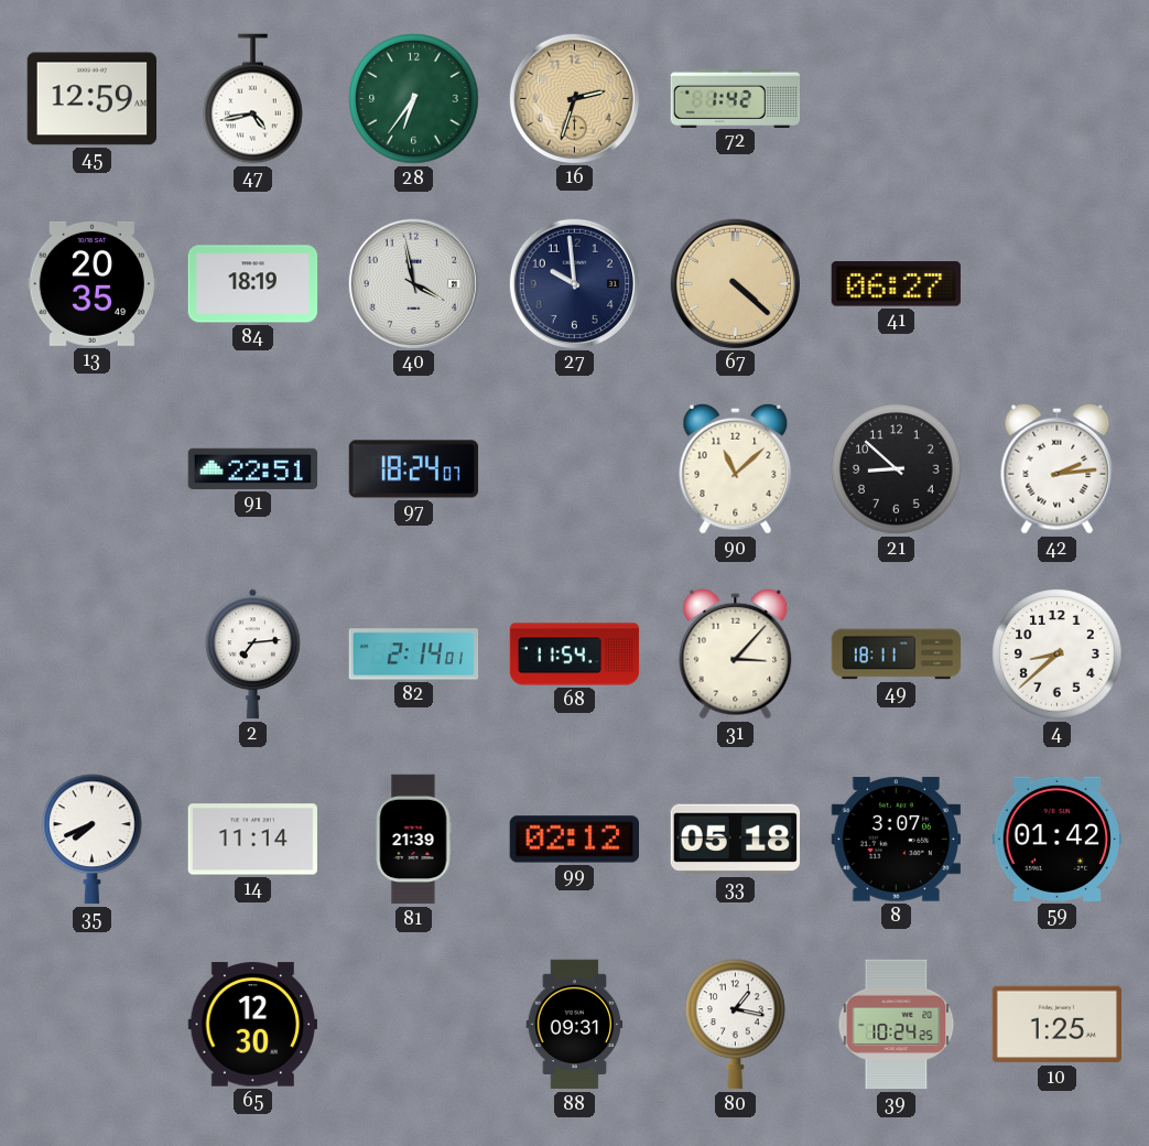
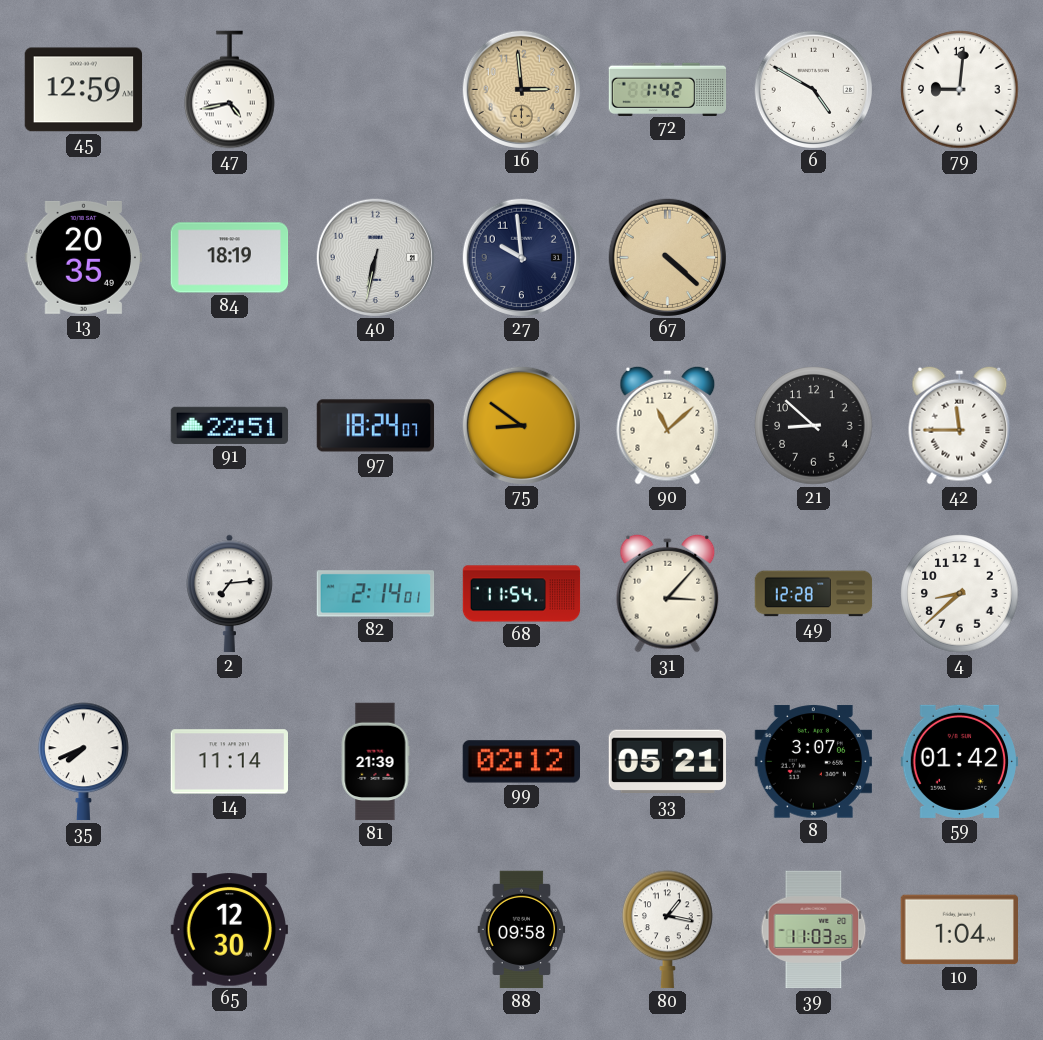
28: 6:36 -> none (414, 99)
16: 2:33 -> 2:59 (521, 89)
6: none -> 4:50 (813, 89)
79: none -> 9:01 (960, 90)
40: 3:58 -> 6:32 (375, 257)
41: 06:27 -> none (896, 284)
75: none -> 8:51 (521, 425)
42: 2:14 -> 11:45 (960, 425)
49: 18:11 -> 12:28 (814, 594)
33: 05:18 -> 05:21 (667, 762)
88: 09:31 -> 09:58 (522, 930)
39: 10:24 -> 11:03 (814, 930)
10: 1:25 -> 1:04 (960, 930)
